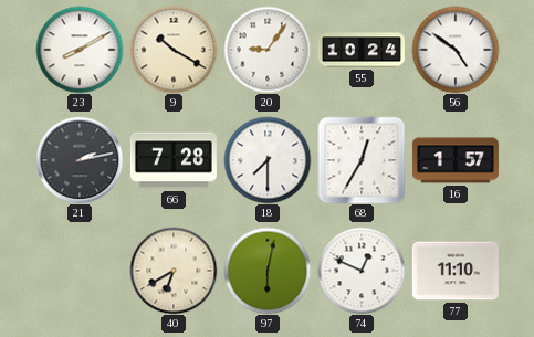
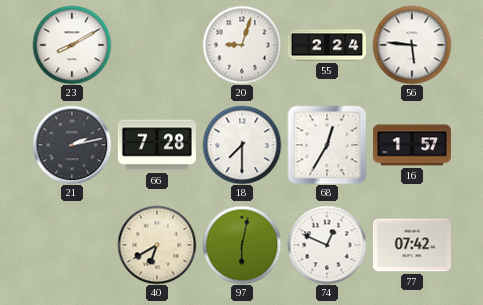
9: 10:20 -> none (174, 50)
20: 9:06 -> 9:03 (242, 45)
55: 10:24 -> 2:24 (327, 45)
56: 4:51 -> 5:46 (412, 45)
77: 11:10 -> 07:42 (412, 245)
